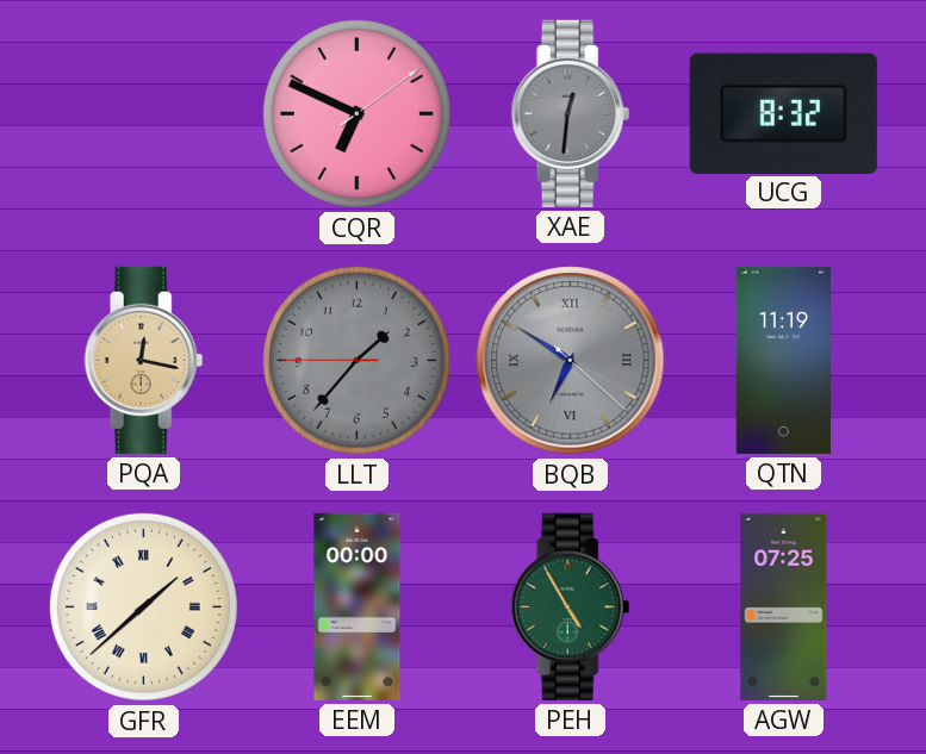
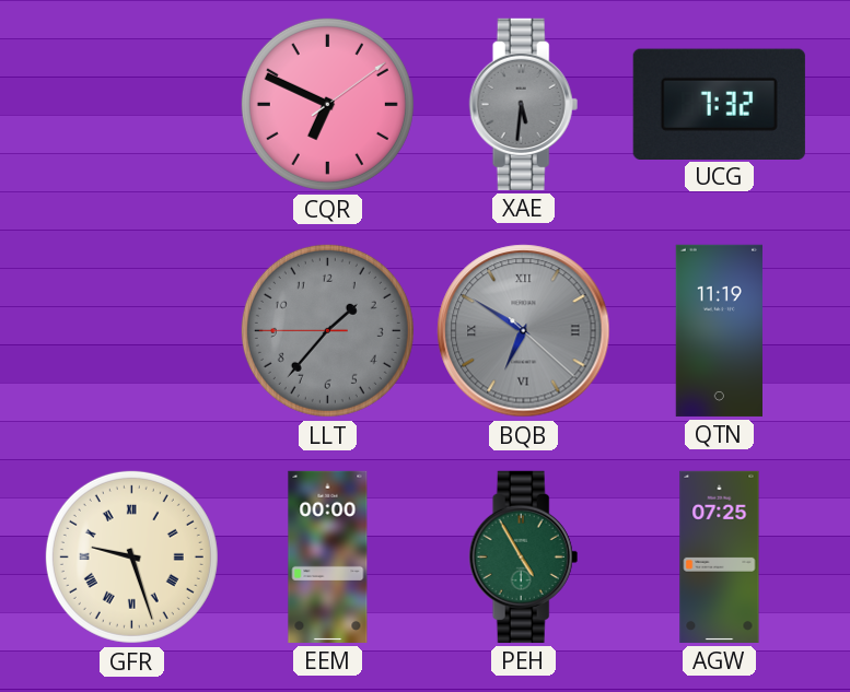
XAE: 12:31 -> 5:31 (524, 104)
UCG: 8:32 -> 7:32 (719, 104)
PQA: 12:17 -> none (144, 360)
GFR: 1:38 -> 9:27 (131, 556)
